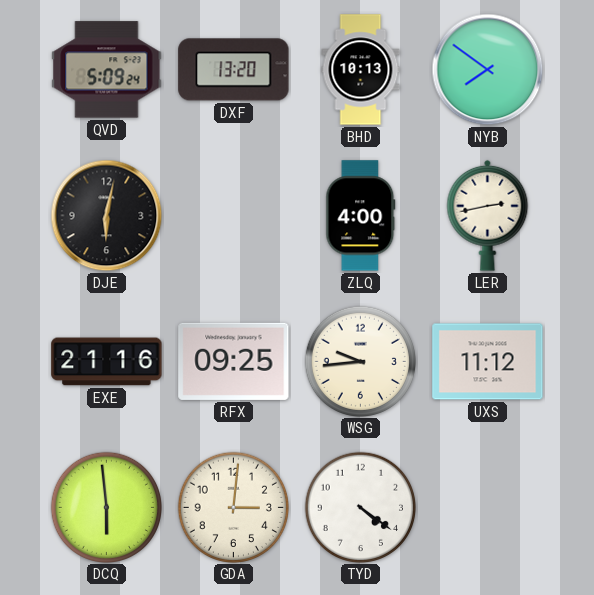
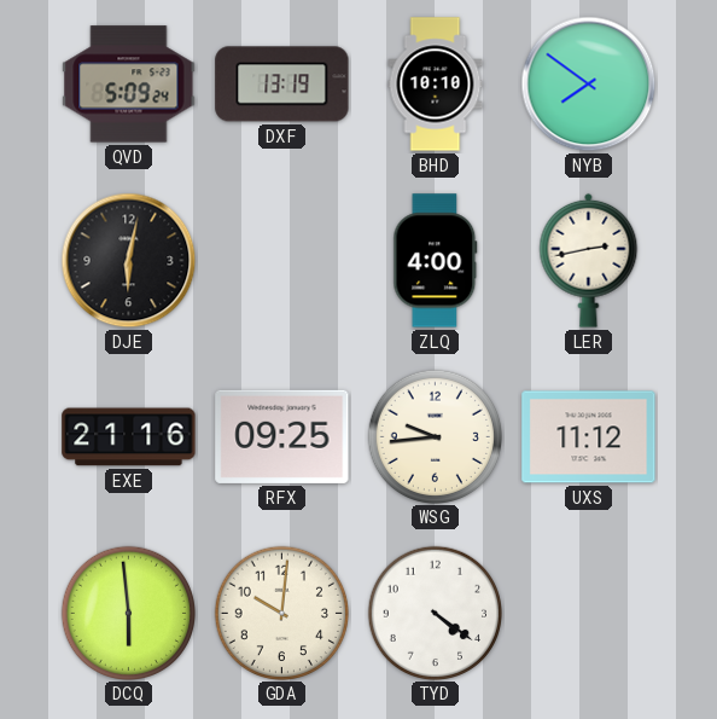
DXF: 13:20 -> 13:19 (282, 85)
BHD: 10:13 -> 10:10 (436, 85)
GDA: 3:01 -> 10:01 (281, 613)
